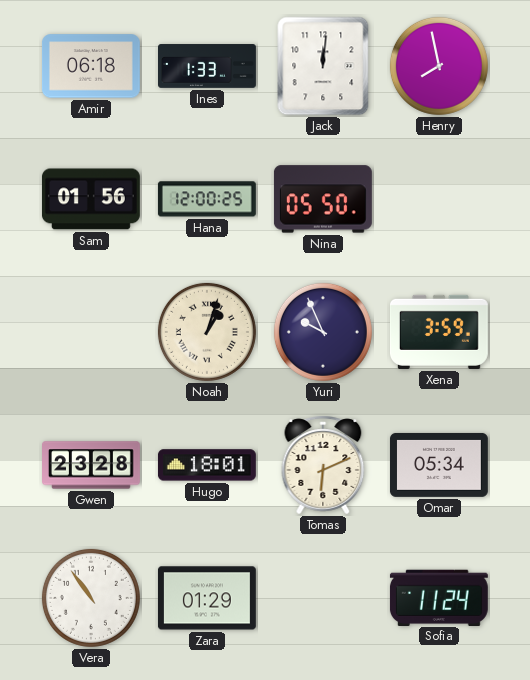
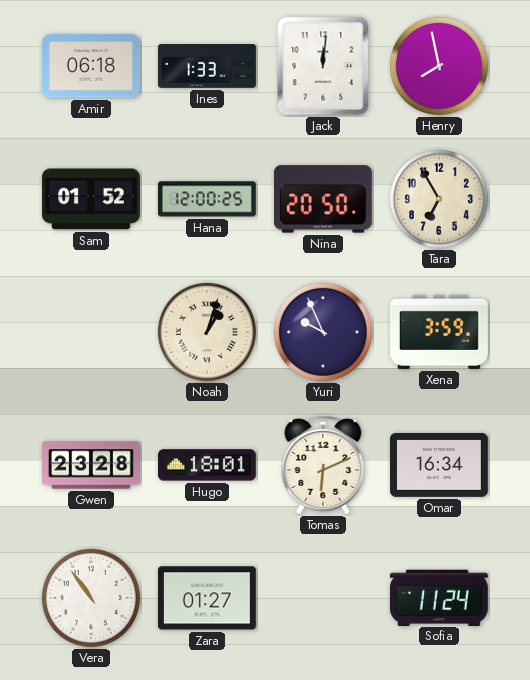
Sam: 01:56 -> 01:52 (91, 199)
Nina: 05:50 -> 20:50 (323, 199)
Tara: none -> 6:55 (439, 199)
Omar: 05:34 -> 16:34 (439, 465)
Zara: 01:29 -> 01:27 (207, 598)
